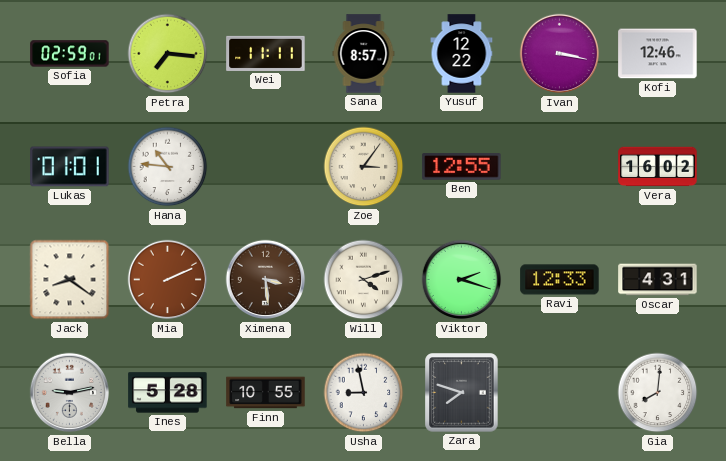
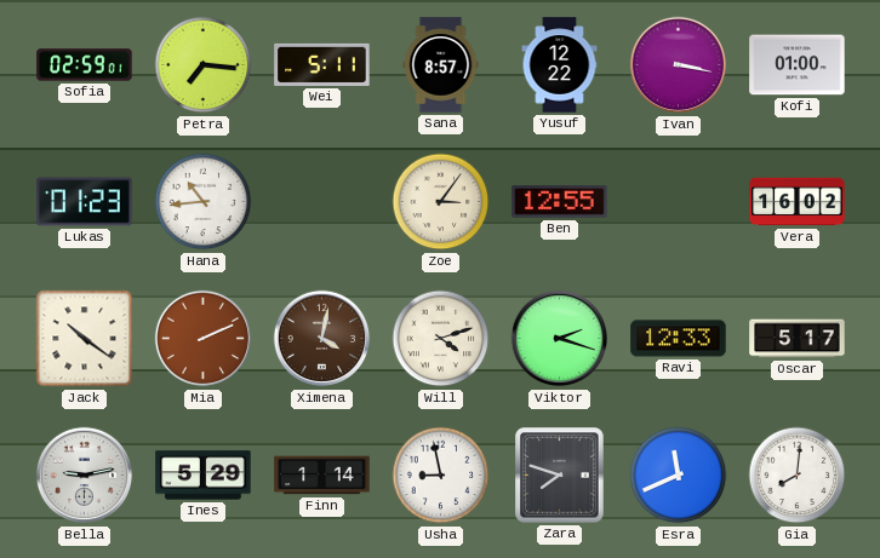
Wei: 11:11 -> 5:11 (322, 64)
Kofi: 12:46 -> 01:00 (798, 65)
Lukas: 01:01 -> 01:23 (85, 202)
Hana: 10:46 -> 10:44 (204, 202)
Jack: 8:21 -> 10:21 (85, 339)
Ximena: 3:29 -> 4:02 (322, 339)
Oscar: 4:31 -> 5:17 (798, 339)
Ines: 5:28 -> 5:29 (204, 476)
Finn: 10:55 -> 1:14 (322, 476)
Esra: none -> 11:41 (679, 476)
